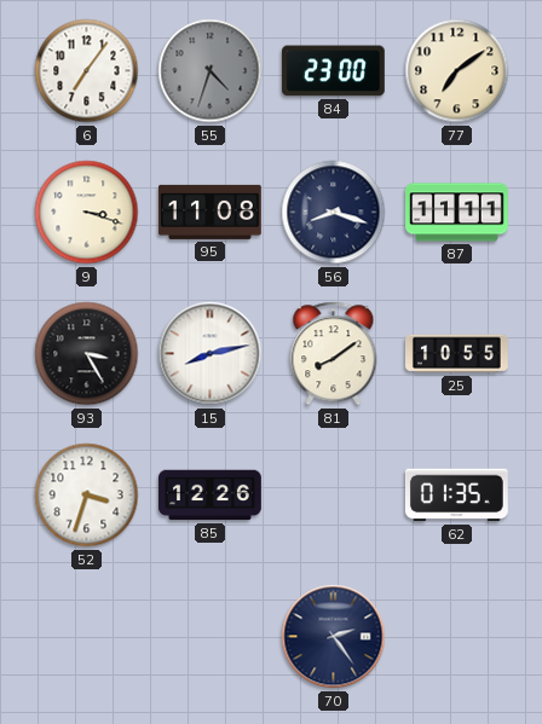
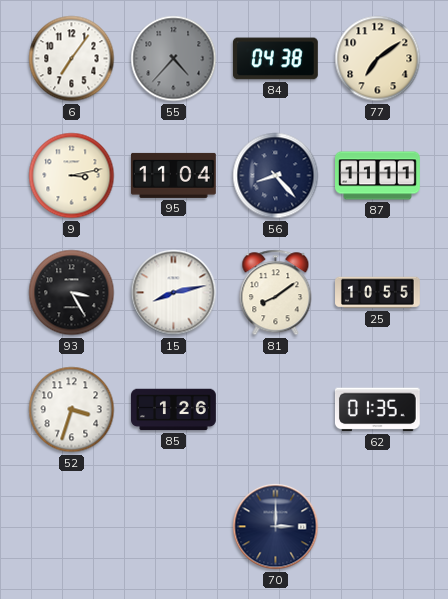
55: 4:33 -> 4:37 (174, 59)
84: 23:00 -> 04:38 (275, 59)
9: 3:18 -> 3:13 (72, 176)
95: 11:08 -> 11:04 (174, 175)
56: 8:18 -> 8:23 (276, 176)
85: 12:26 -> 1:26 (174, 410)
70: 2:24 -> 3:00 (276, 527)
